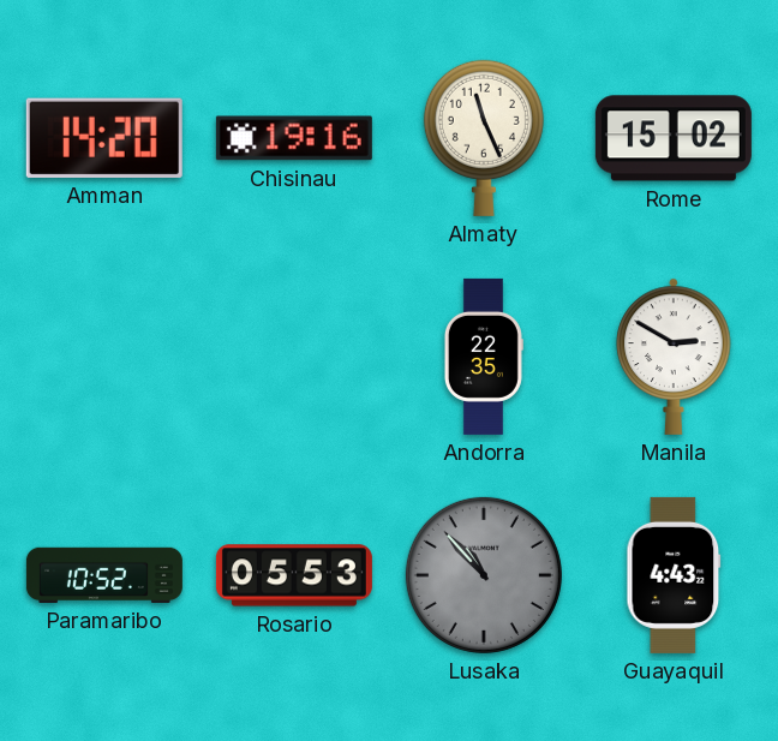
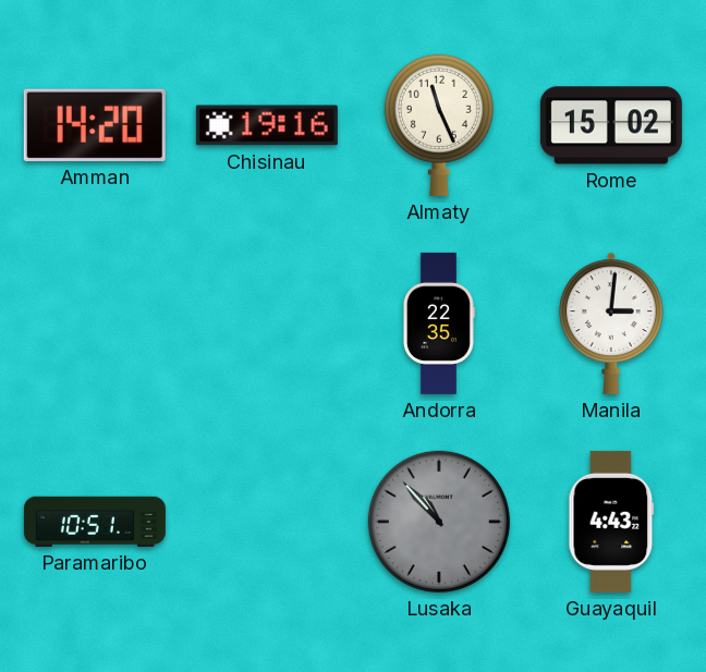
Manila: 2:50 -> 3:01 (611, 323)
Paramaribo: 10:52 -> 10:51 (95, 522)
Rosario: 05:53 -> none (294, 575)
